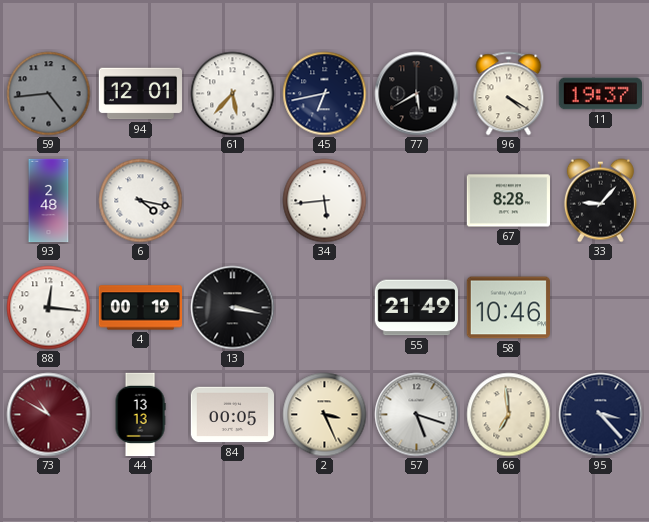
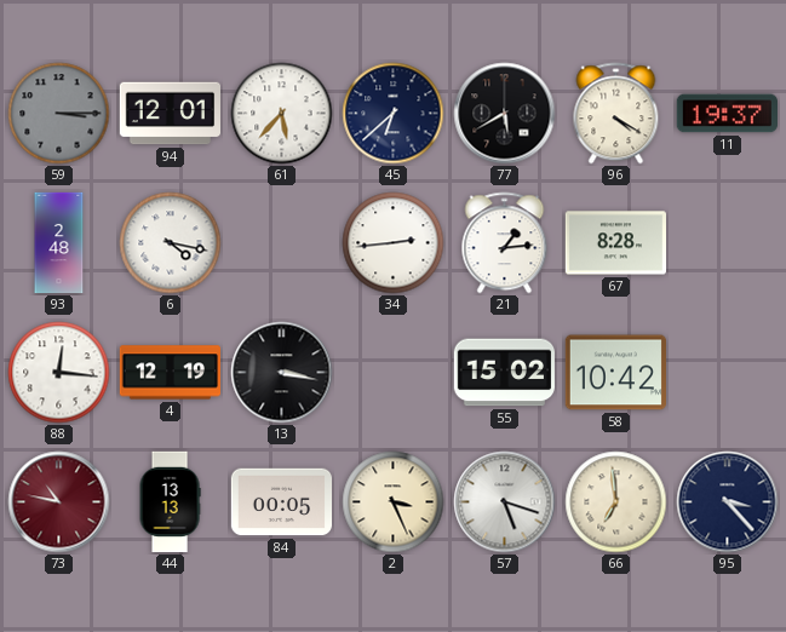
59: 4:44 -> 3:15 (59, 114)
45: 6:43 -> 6:38 (394, 114)
34: 5:44 -> 2:44 (394, 243)
21: none -> 1:14 (505, 243)
33: 9:07 -> none (600, 201)
4: 00:19 -> 12:19 (170, 373)
55: 21:49 -> 15:02 (504, 373)
58: 10:46 -> 10:42 (615, 373)
73: 10:50 -> 10:47 (59, 502)
